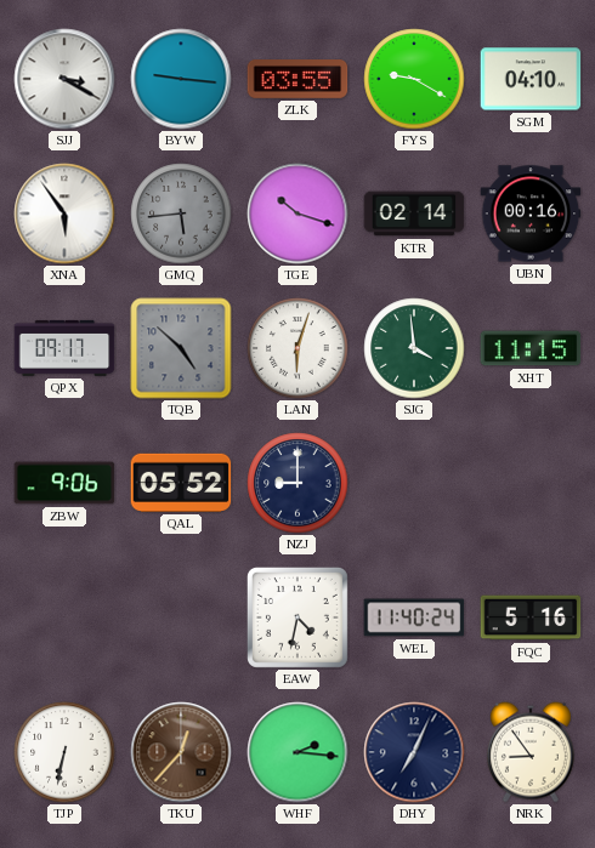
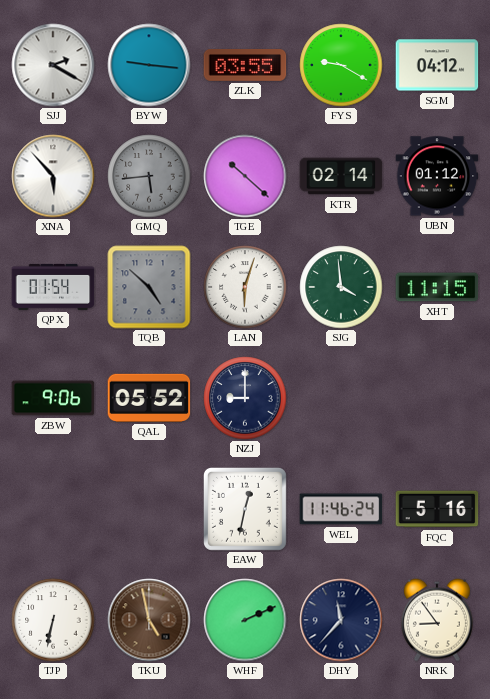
SJJ: 3:20 -> 2:20 (53, 65)
SGM: 04:10 -> 04:12 (437, 65)
XNA: 5:54 -> 5:53 (53, 176)
TGE: 10:18 -> 10:22 (245, 176)
UBN: 00:16 -> 01:12 (437, 176)
QPX: 09:17 -> 01:54 (53, 287)
EAW: 4:32 -> 12:32 (245, 509)
WEL: 11:40 -> 11:46 (341, 509)
TKU: 12:37 -> 4:58 (149, 620)
WHF: 2:16 -> 2:11 (245, 620)
DHY: 7:04 -> 11:37 (341, 620)
